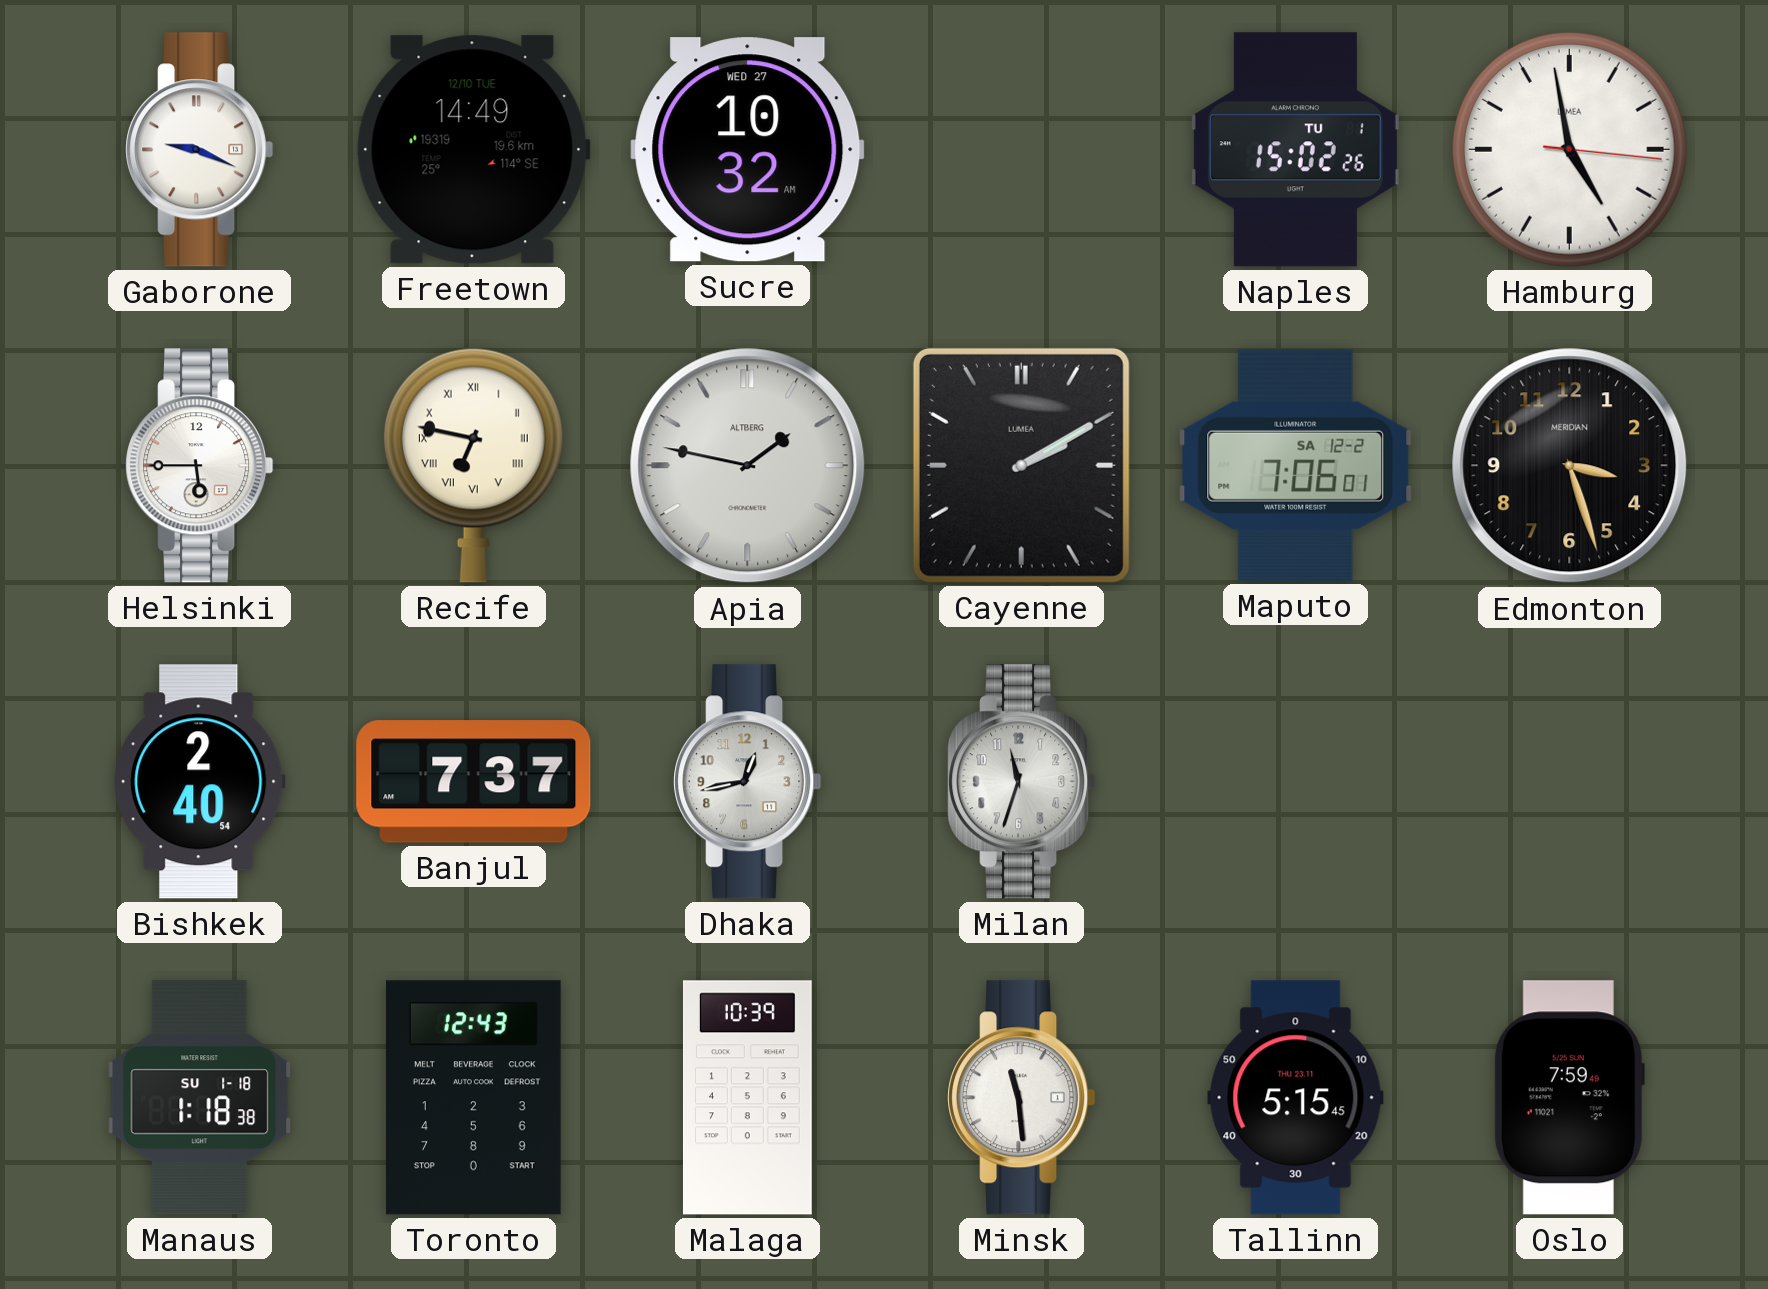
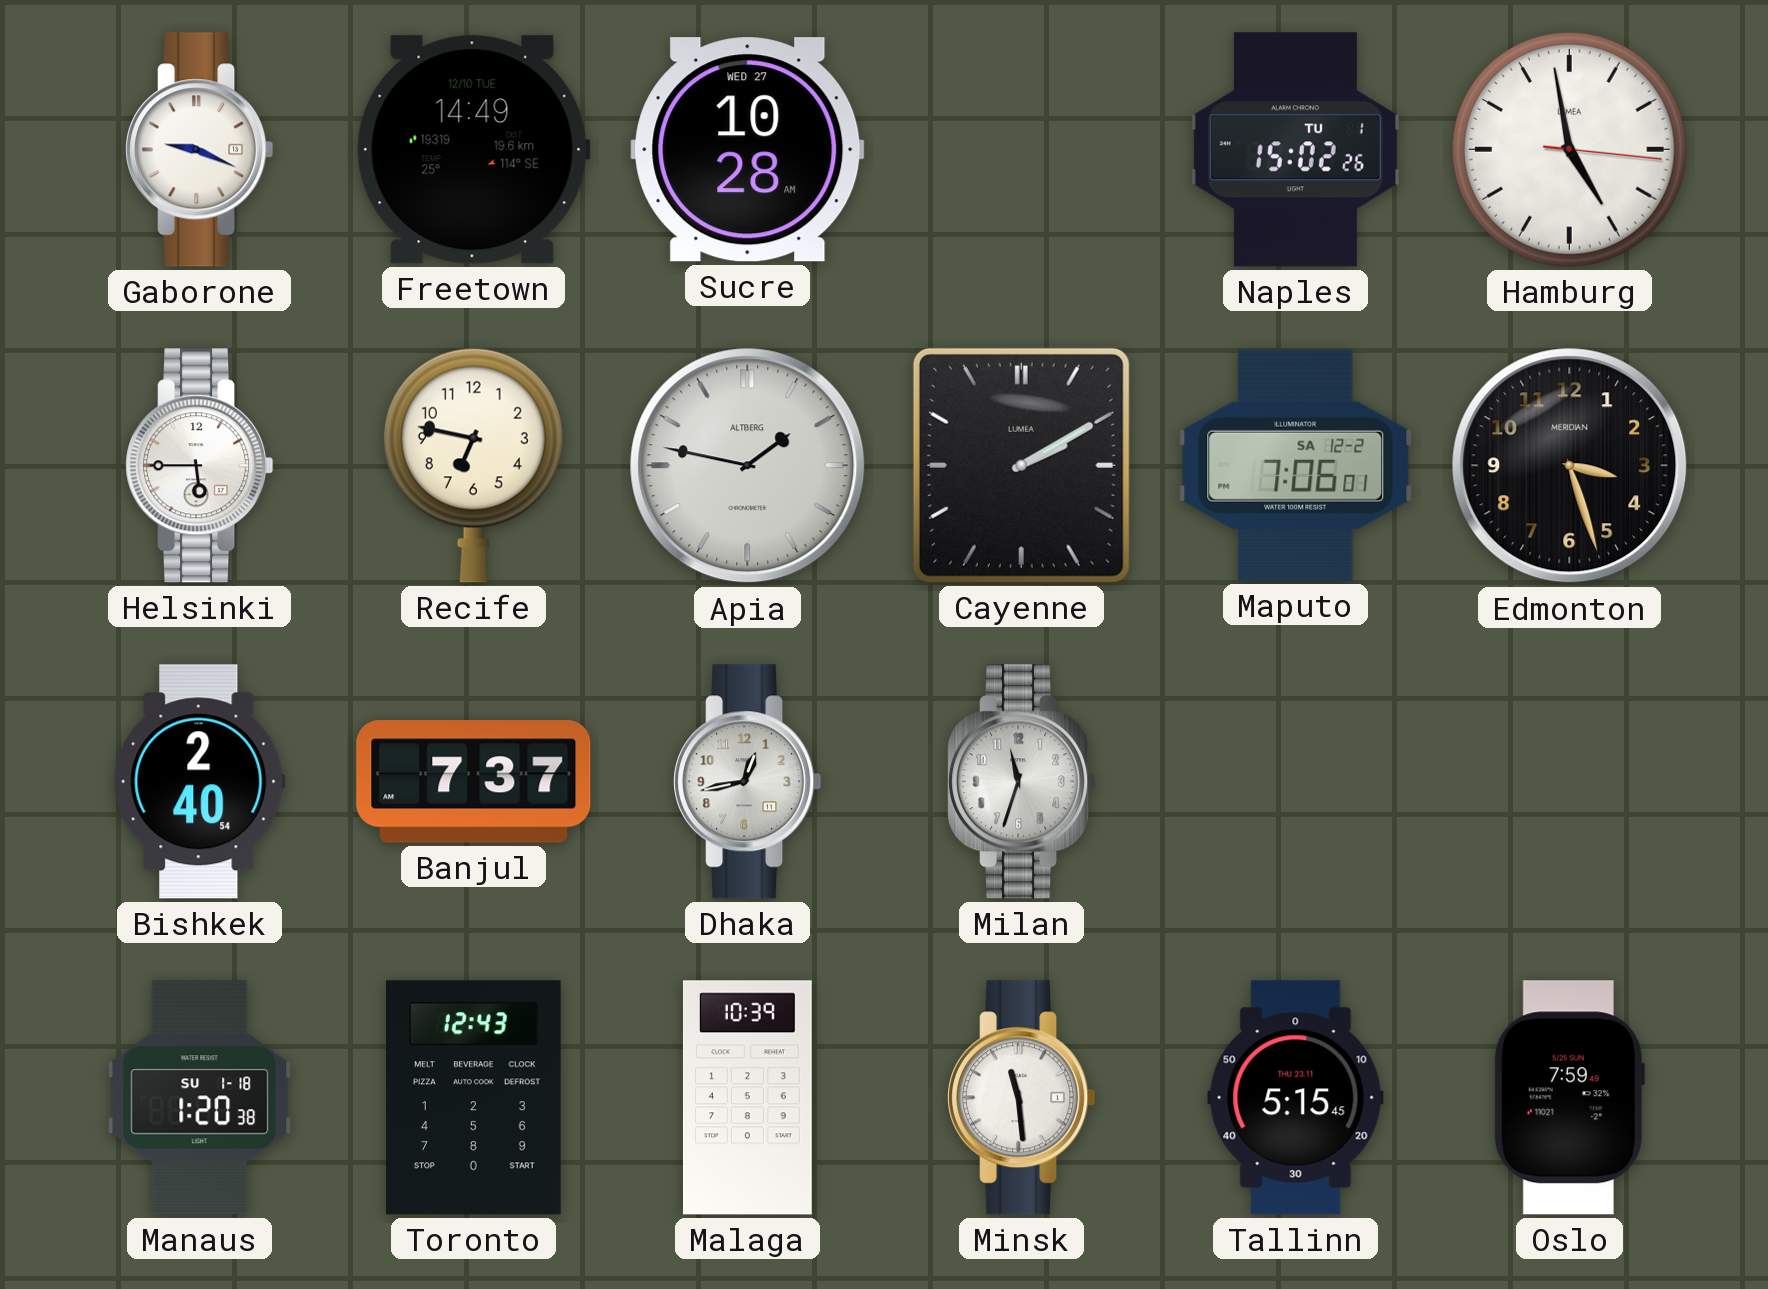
Sucre: 10:32 -> 10:28 (748, 150)
Recife numerals: Roman -> Arabic (473, 465)
Manaus: 1:18 -> 1:20 (200, 1098)
